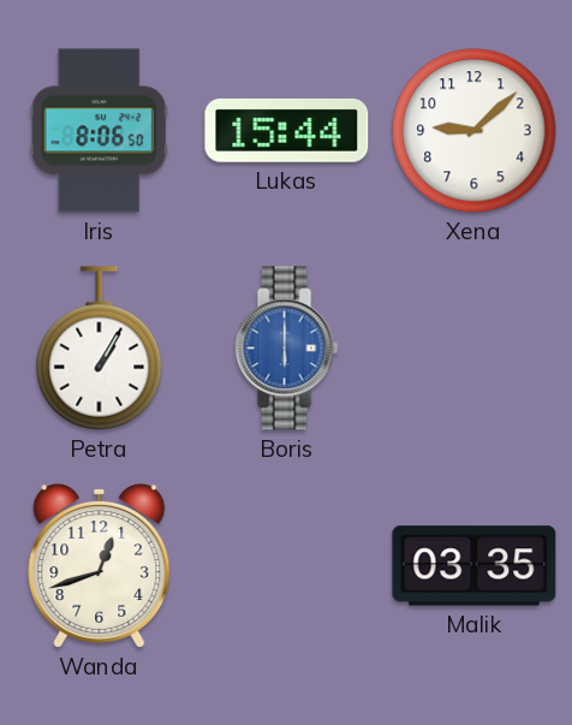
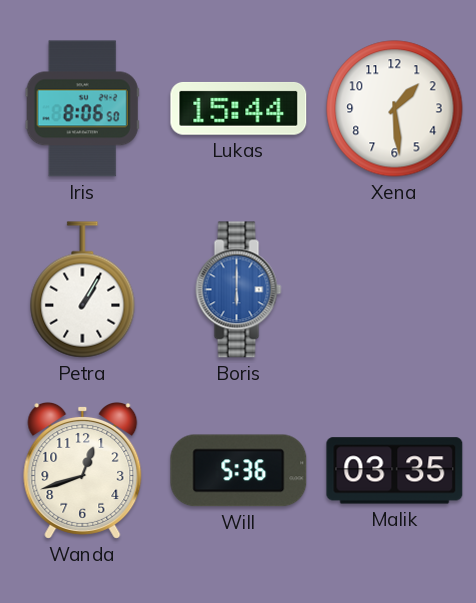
Xena: 9:08 -> 1:29 (395, 109)
Will: none -> 5:36 (239, 471)
